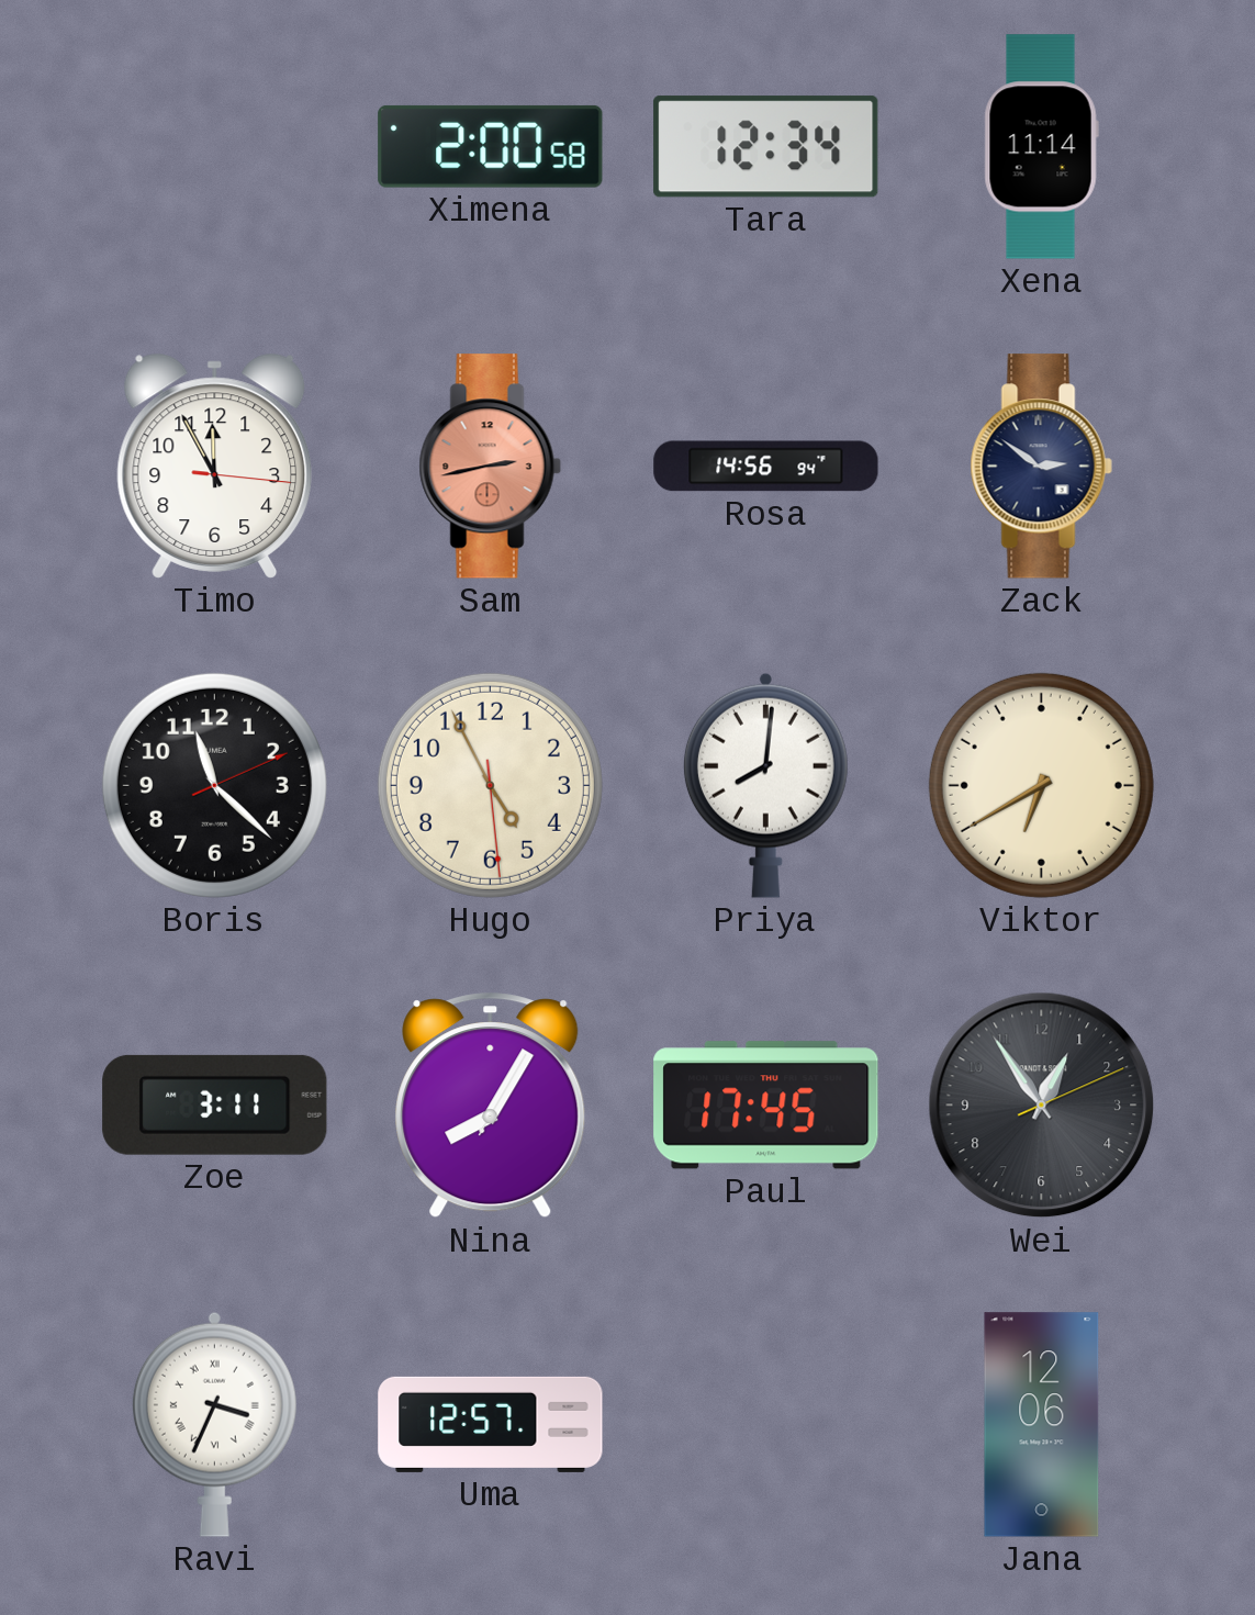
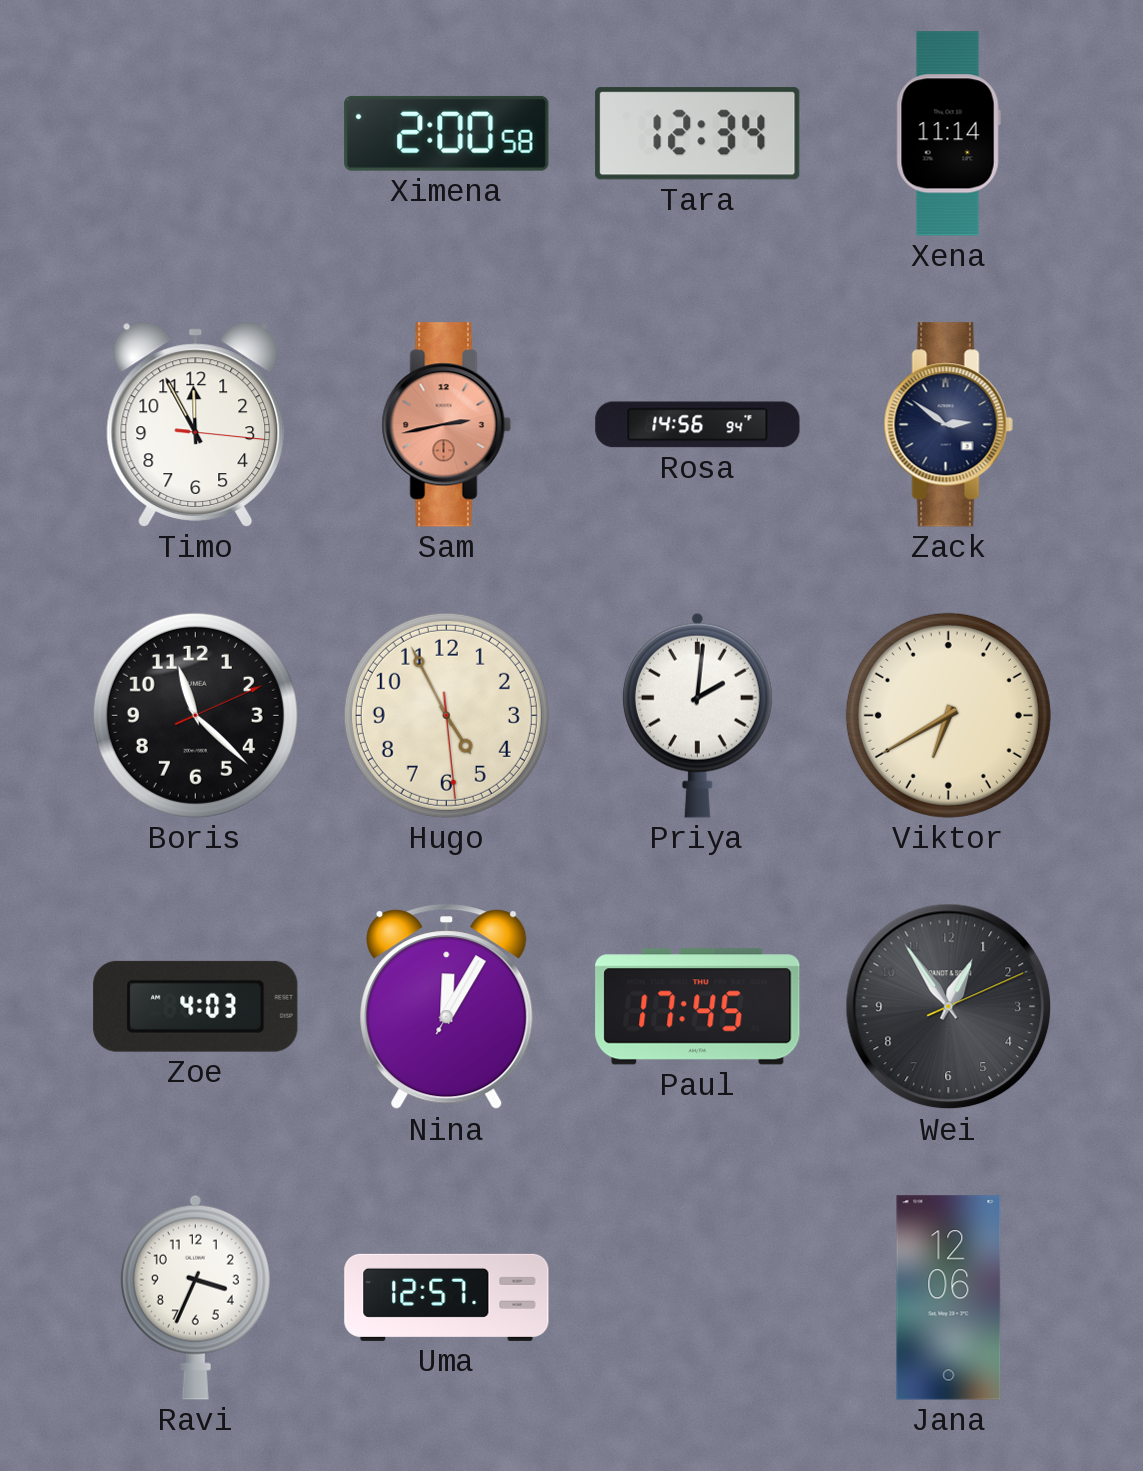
Priya: 8:01 -> 2:01 (697, 715)
Zoe: 3:11 -> 4:03 (196, 1006)
Nina: 8:05 -> 12:05 (447, 1007)
Ravi numerals: Roman -> Arabic (195, 1297)
